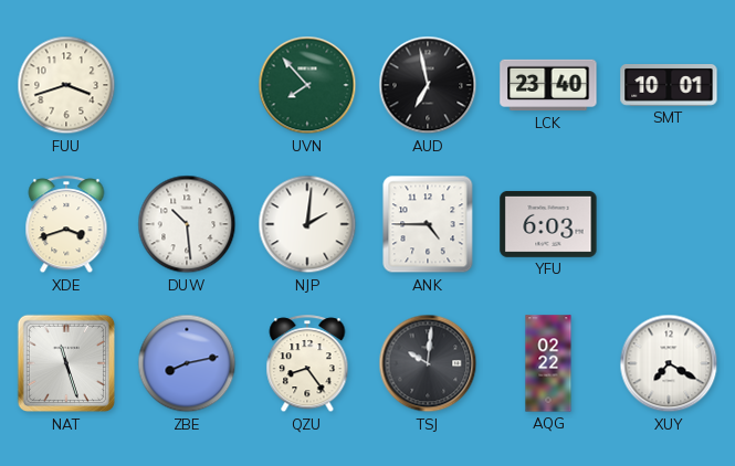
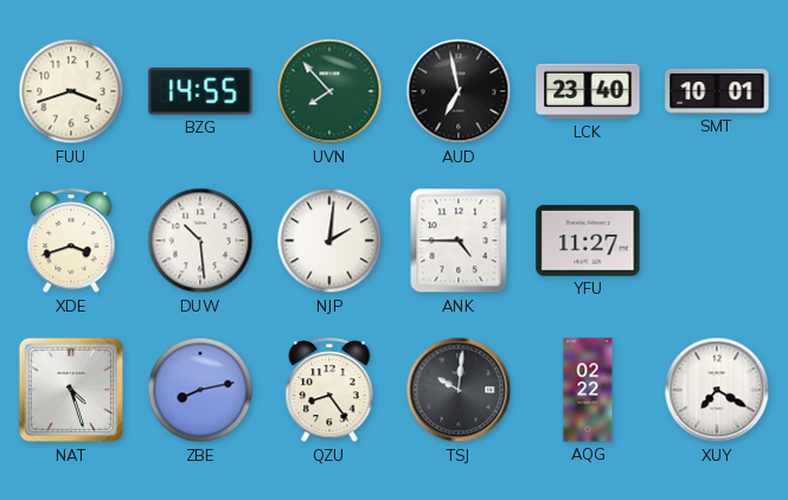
BZG: none -> 14:55 (200, 92)
YFU: 6:03 -> 11:27 (588, 241)
NAT: 11:27 -> 4:27 (71, 390)
